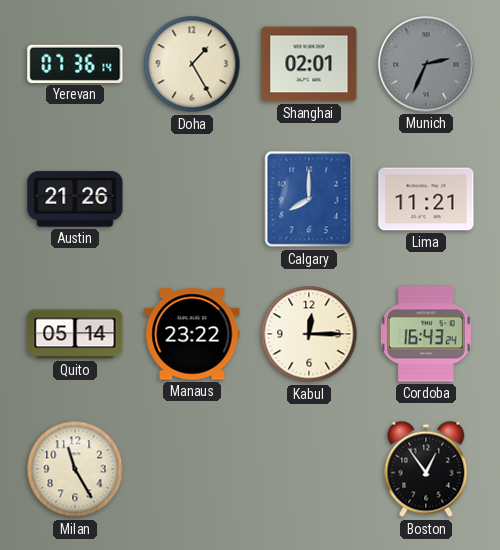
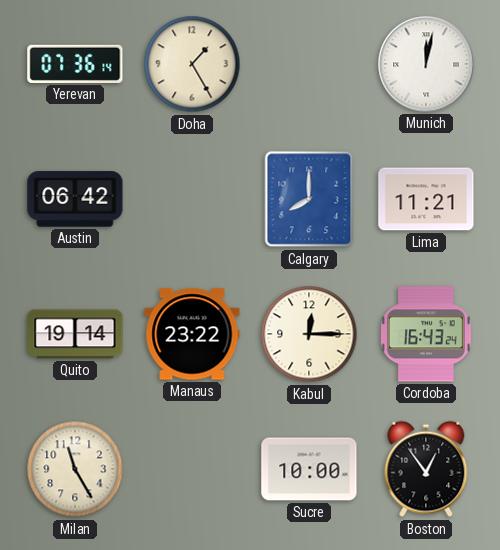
Shanghai: 02:01 -> none (309, 64)
Munich: 2:34 -> 12:02 (426, 64)
Munich dial: grey -> white (426, 64)
Austin: 21:26 -> 06:42 (75, 199)
Quito: 05:14 -> 19:14 (75, 334)
Sucre: none -> 10:00 (309, 469)
